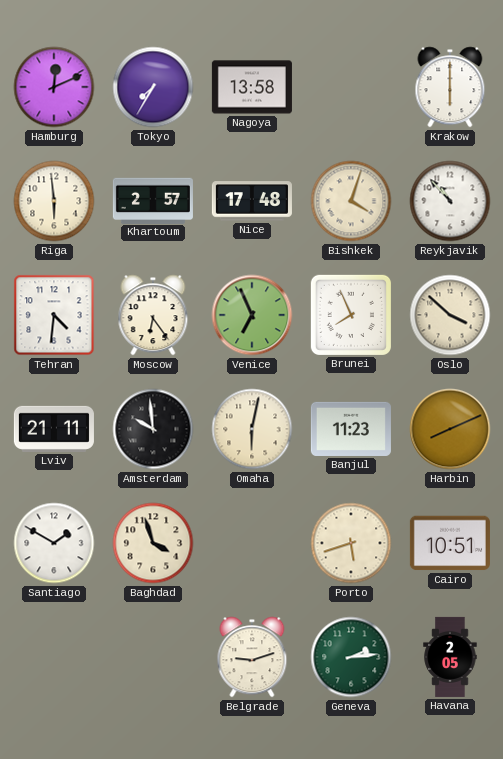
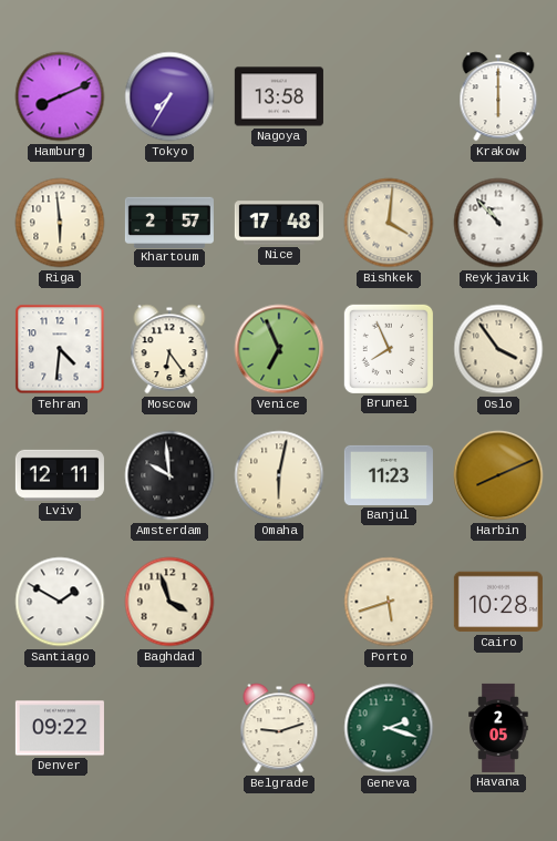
Hamburg: 12:11 -> 8:11 (60, 96)
Bishkek: 4:03 -> 4:01 (389, 223)
Oslo: 3:52 -> 3:54 (498, 349)
Lviv: 21:11 -> 12:11 (60, 475)
Cairo: 10:51 -> 10:28 (498, 602)
Denver: none -> 09:22 (60, 728)
Geneva: 2:14 -> 2:18 (389, 728)
